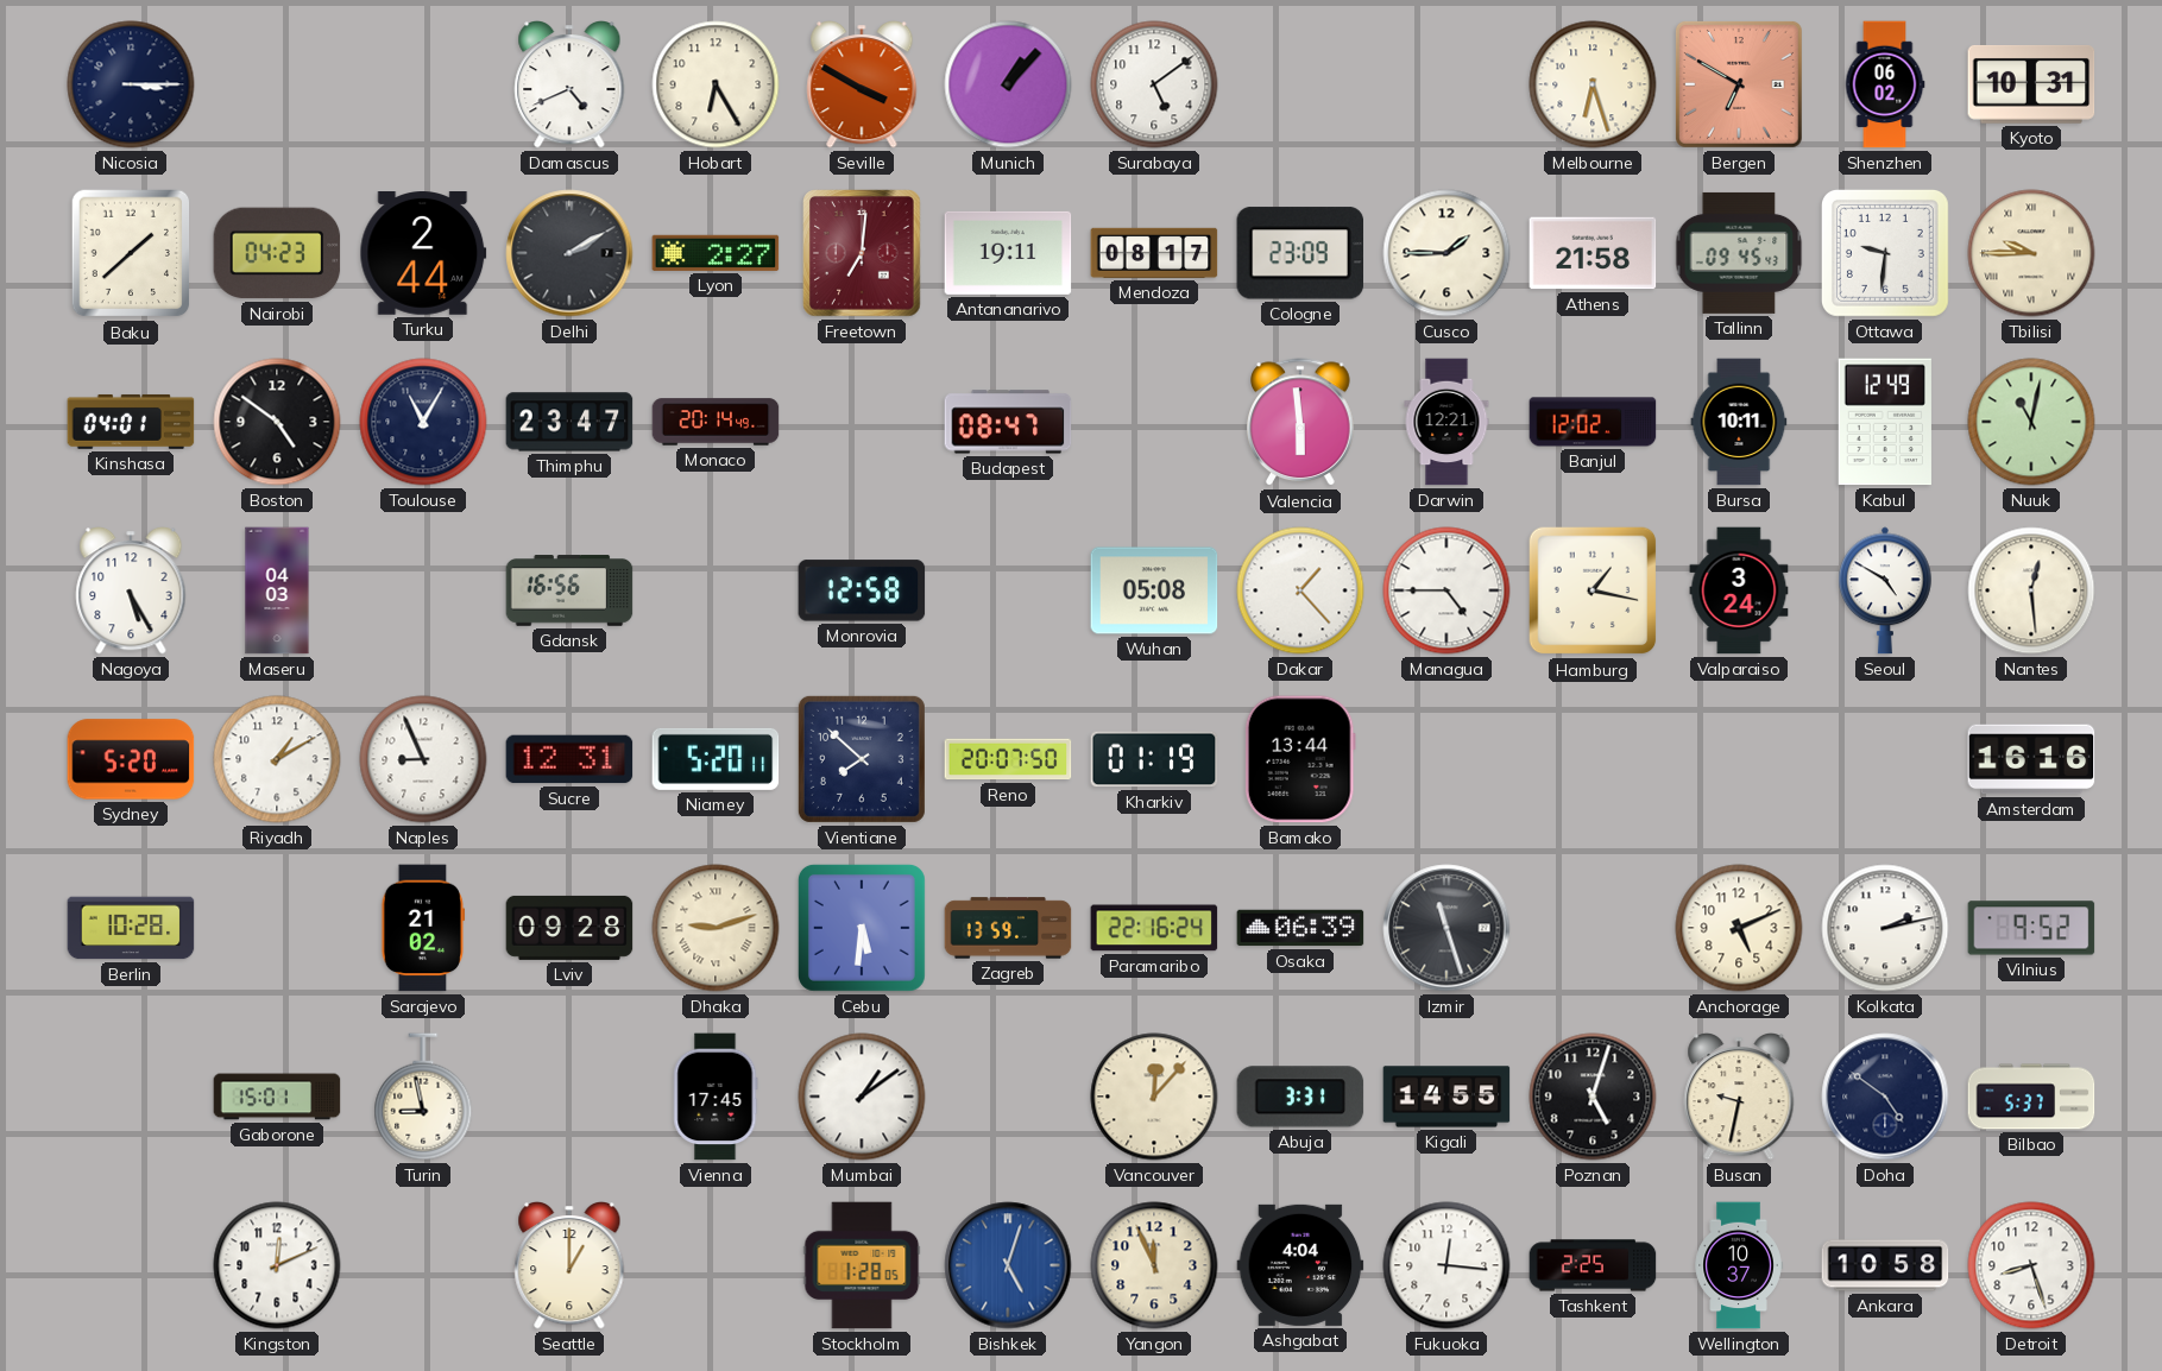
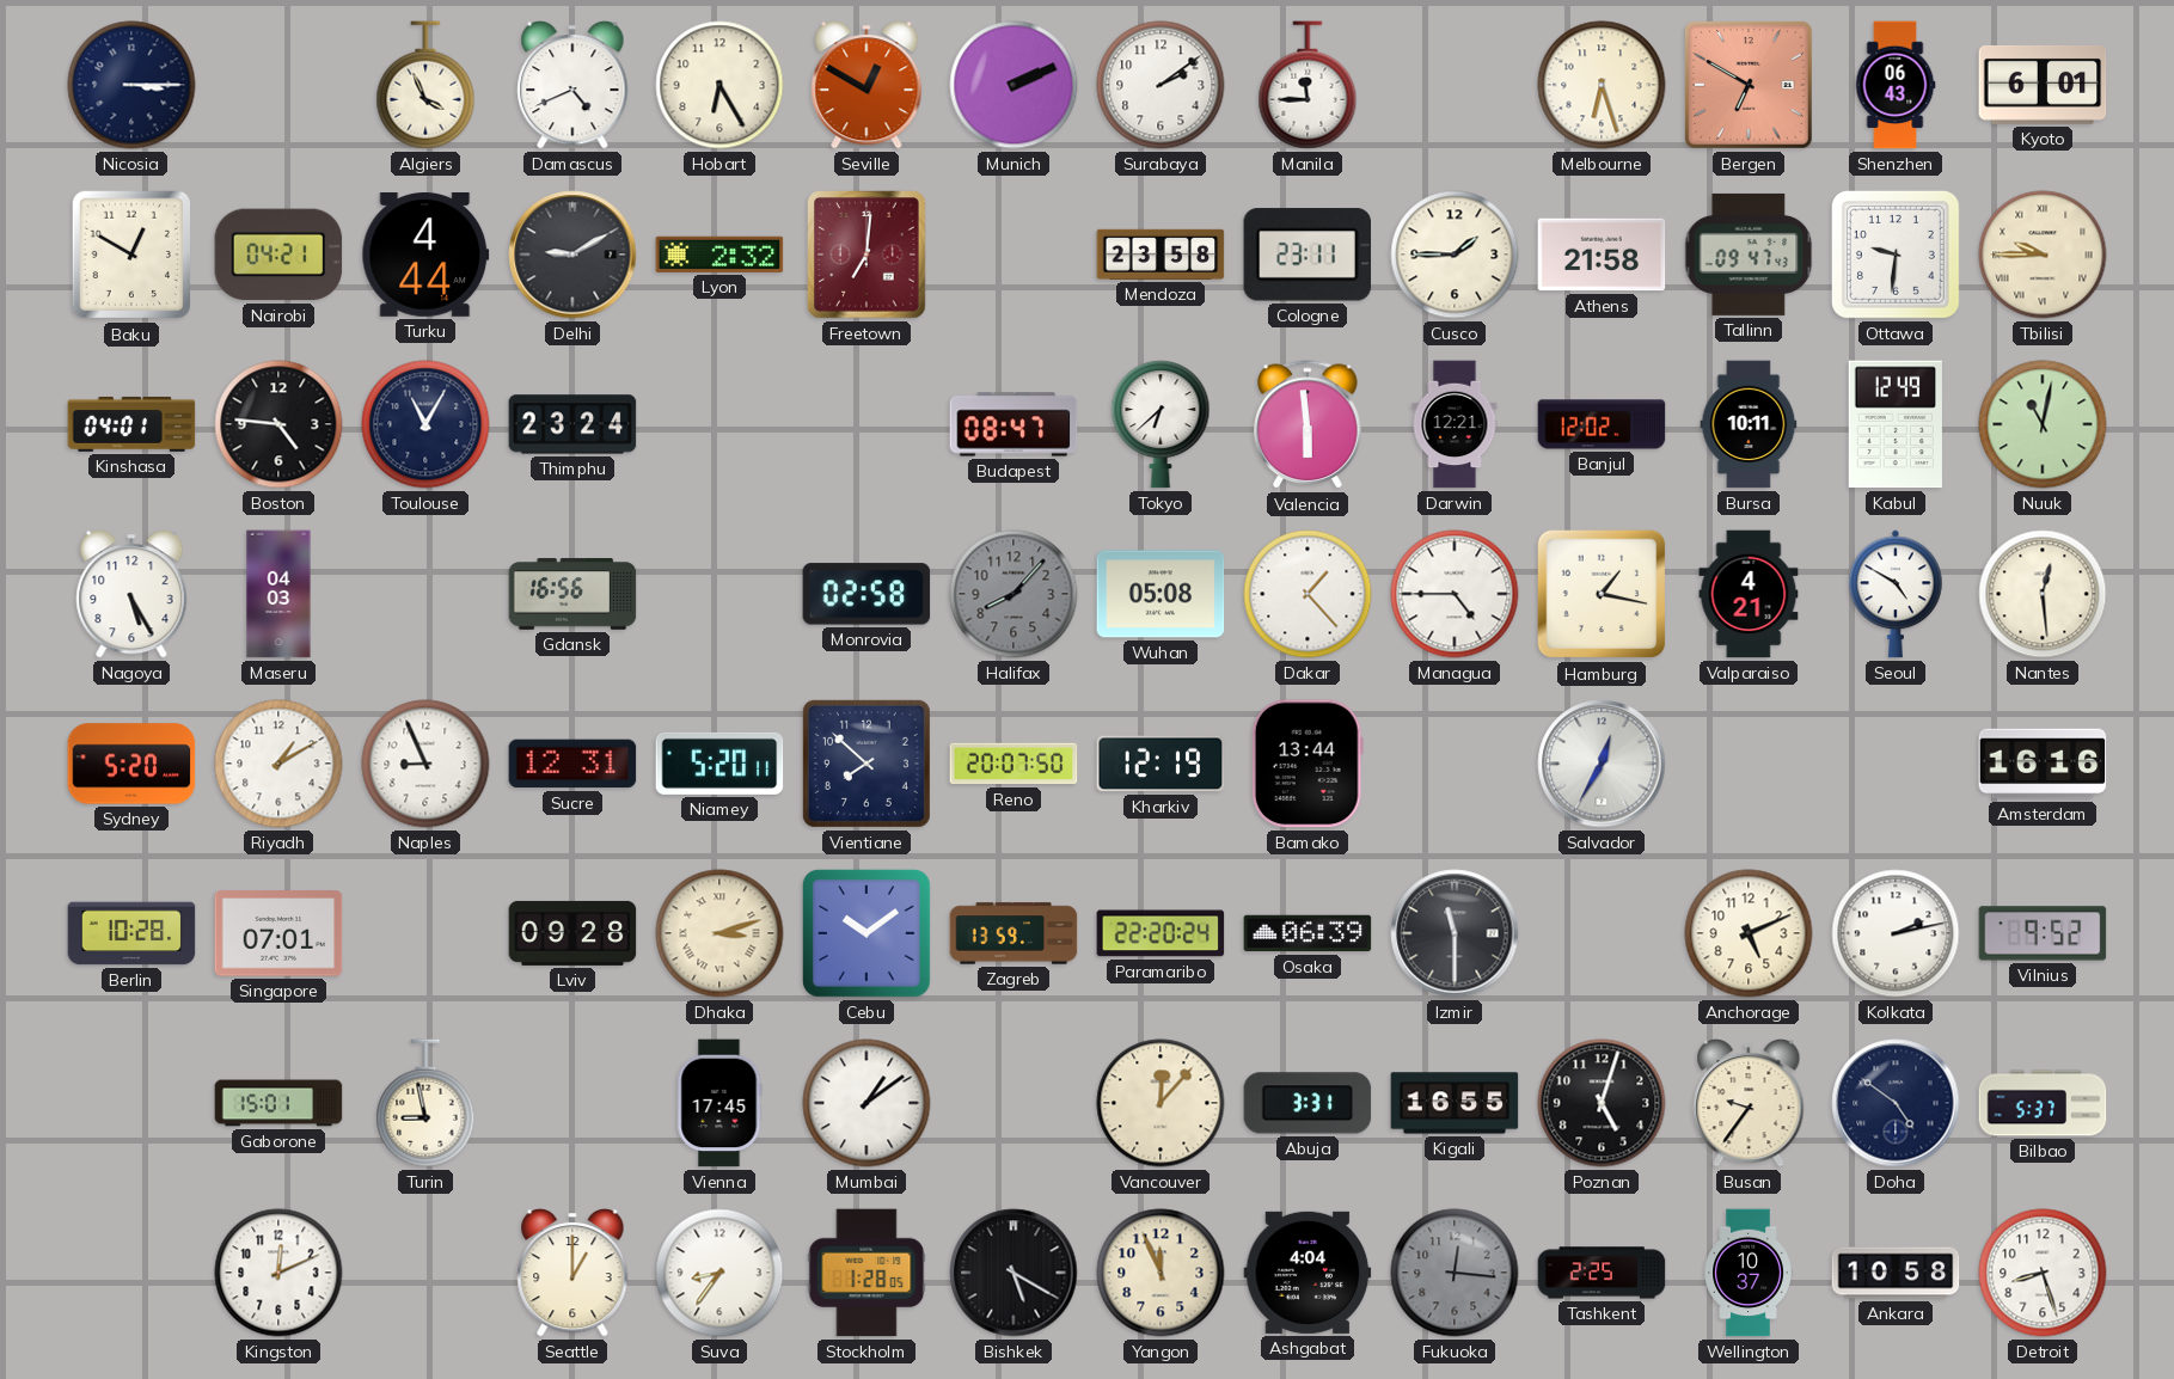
Algiers: none -> 3:56 (425, 85)
Seville: 3:50 -> 12:50 (866, 86)
Munich: 1:07 -> 2:11 (1013, 85)
Surabaya: 5:09 -> 2:09 (1161, 85)
Manila: none -> 11:45 (1308, 85)
Shenzhen: 06:02 -> 06:43 (1896, 85)
Kyoto: 10:31 -> 6:01 (2043, 85)
Baku: 1:38 -> 12:50 (131, 255)
Nairobi: 04:23 -> 04:21 (278, 255)
Turku: 2:44 -> 4:44 (425, 256)
Delhi: 2:10 -> 9:10 (572, 255)
Lyon: 2:27 -> 2:32 (719, 255)
Antananarivo: 19:11 -> none (1008, 253)
Mendoza: 08:17 -> 23:58 (1161, 255)
Cologne: 23:09 -> 23:11 (1306, 255)
Tallinn: 09:45 -> 09:47 (1749, 255)
Boston: 4:51 -> 4:46 (278, 424)
Thimphu: 23:47 -> 23:24 (572, 424)
Monaco: 20:14 -> none (716, 422)
Tokyo: none -> 6:38 (1161, 424)
Monrovia: 12:58 -> 02:58 (866, 594)
Halifax: none -> 8:07 (1013, 594)
Valparaiso: 3:24 -> 4:21 (1749, 594)
Kharkiv: 01:19 -> 12:19 (1161, 764)
Salvador: none -> 12:35 (1602, 764)
Singapore: none -> 07:01 (278, 933)
Sarajevo: 21:02 -> none (423, 928)
Dhaka: 9:12 -> 3:12 (719, 933)
Cebu: 5:31 -> 10:09 (866, 933)
Paramaribo: 22:16 -> 22:20 (1161, 933)
Izmir: 11:27 -> 11:30 (1455, 933)
Kigali: 14:55 -> 16:55 (1455, 1103)
Busan: 9:32 -> 9:36 (1749, 1104)
Suva: none -> 8:36 (719, 1273)
Bishkek: 5:03 -> 5:20 (1013, 1273)
Bishkek dial: blue -> black (1013, 1273)
Fukuoka dial: white -> grey (1455, 1273)
